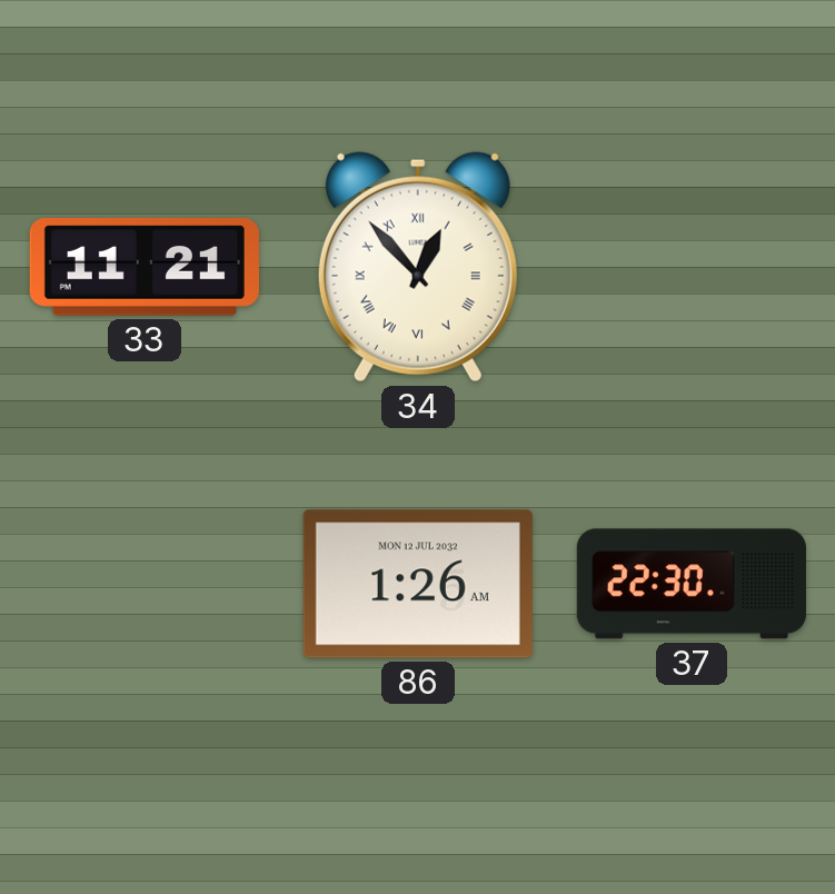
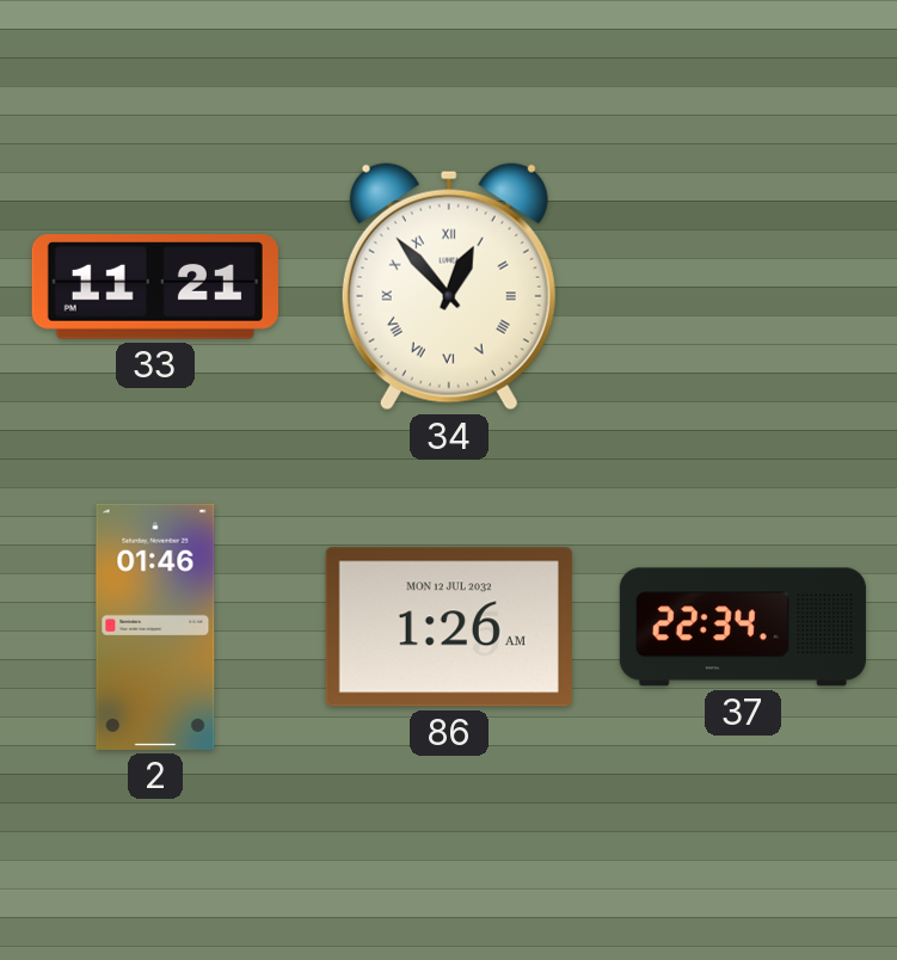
2: none -> 01:46 (155, 627)
37: 22:30 -> 22:34 (743, 627)
